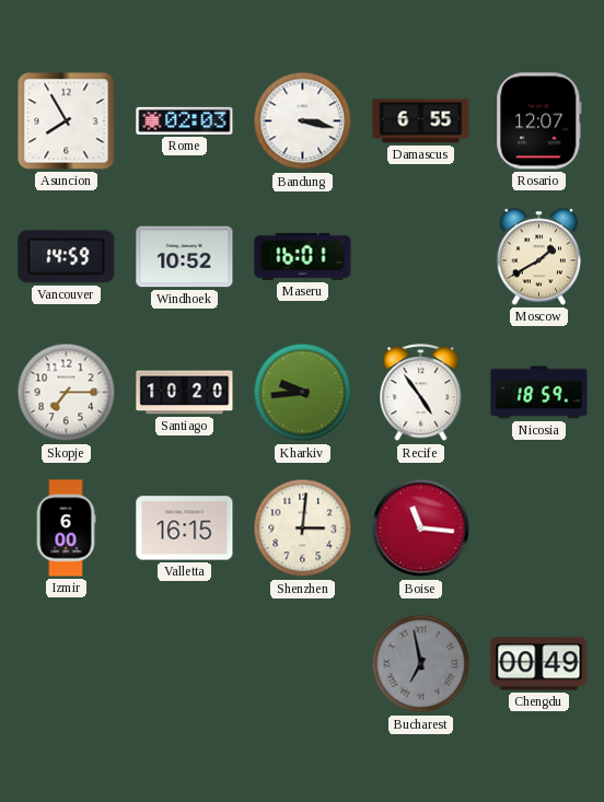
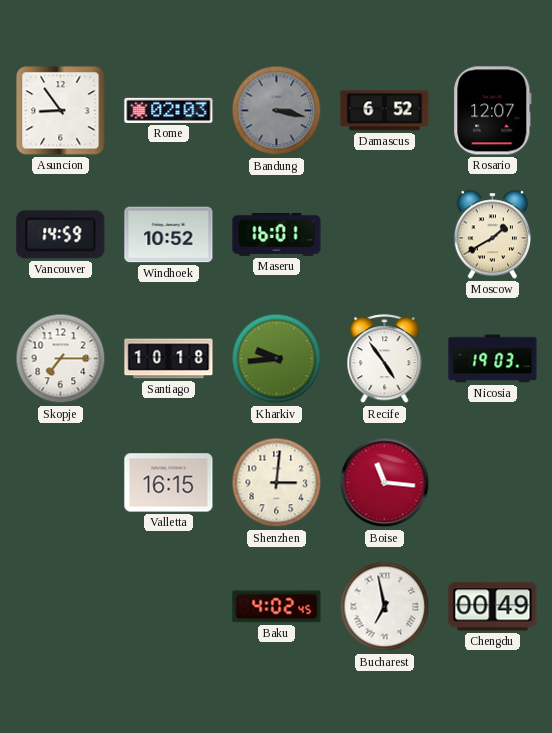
Asuncion: 7:55 -> 8:54 (61, 111)
Bandung dial: white -> grey (277, 111)
Damascus: 6:55 -> 6:52 (385, 111)
Santiago: 10:20 -> 10:18 (169, 359)
Nicosia: 18:59 -> 19:03 (493, 359)
Izmir: 6:00 -> none (66, 528)
Baku: none -> 4:02 (277, 607)
Bucharest dial: grey -> white (385, 607)
